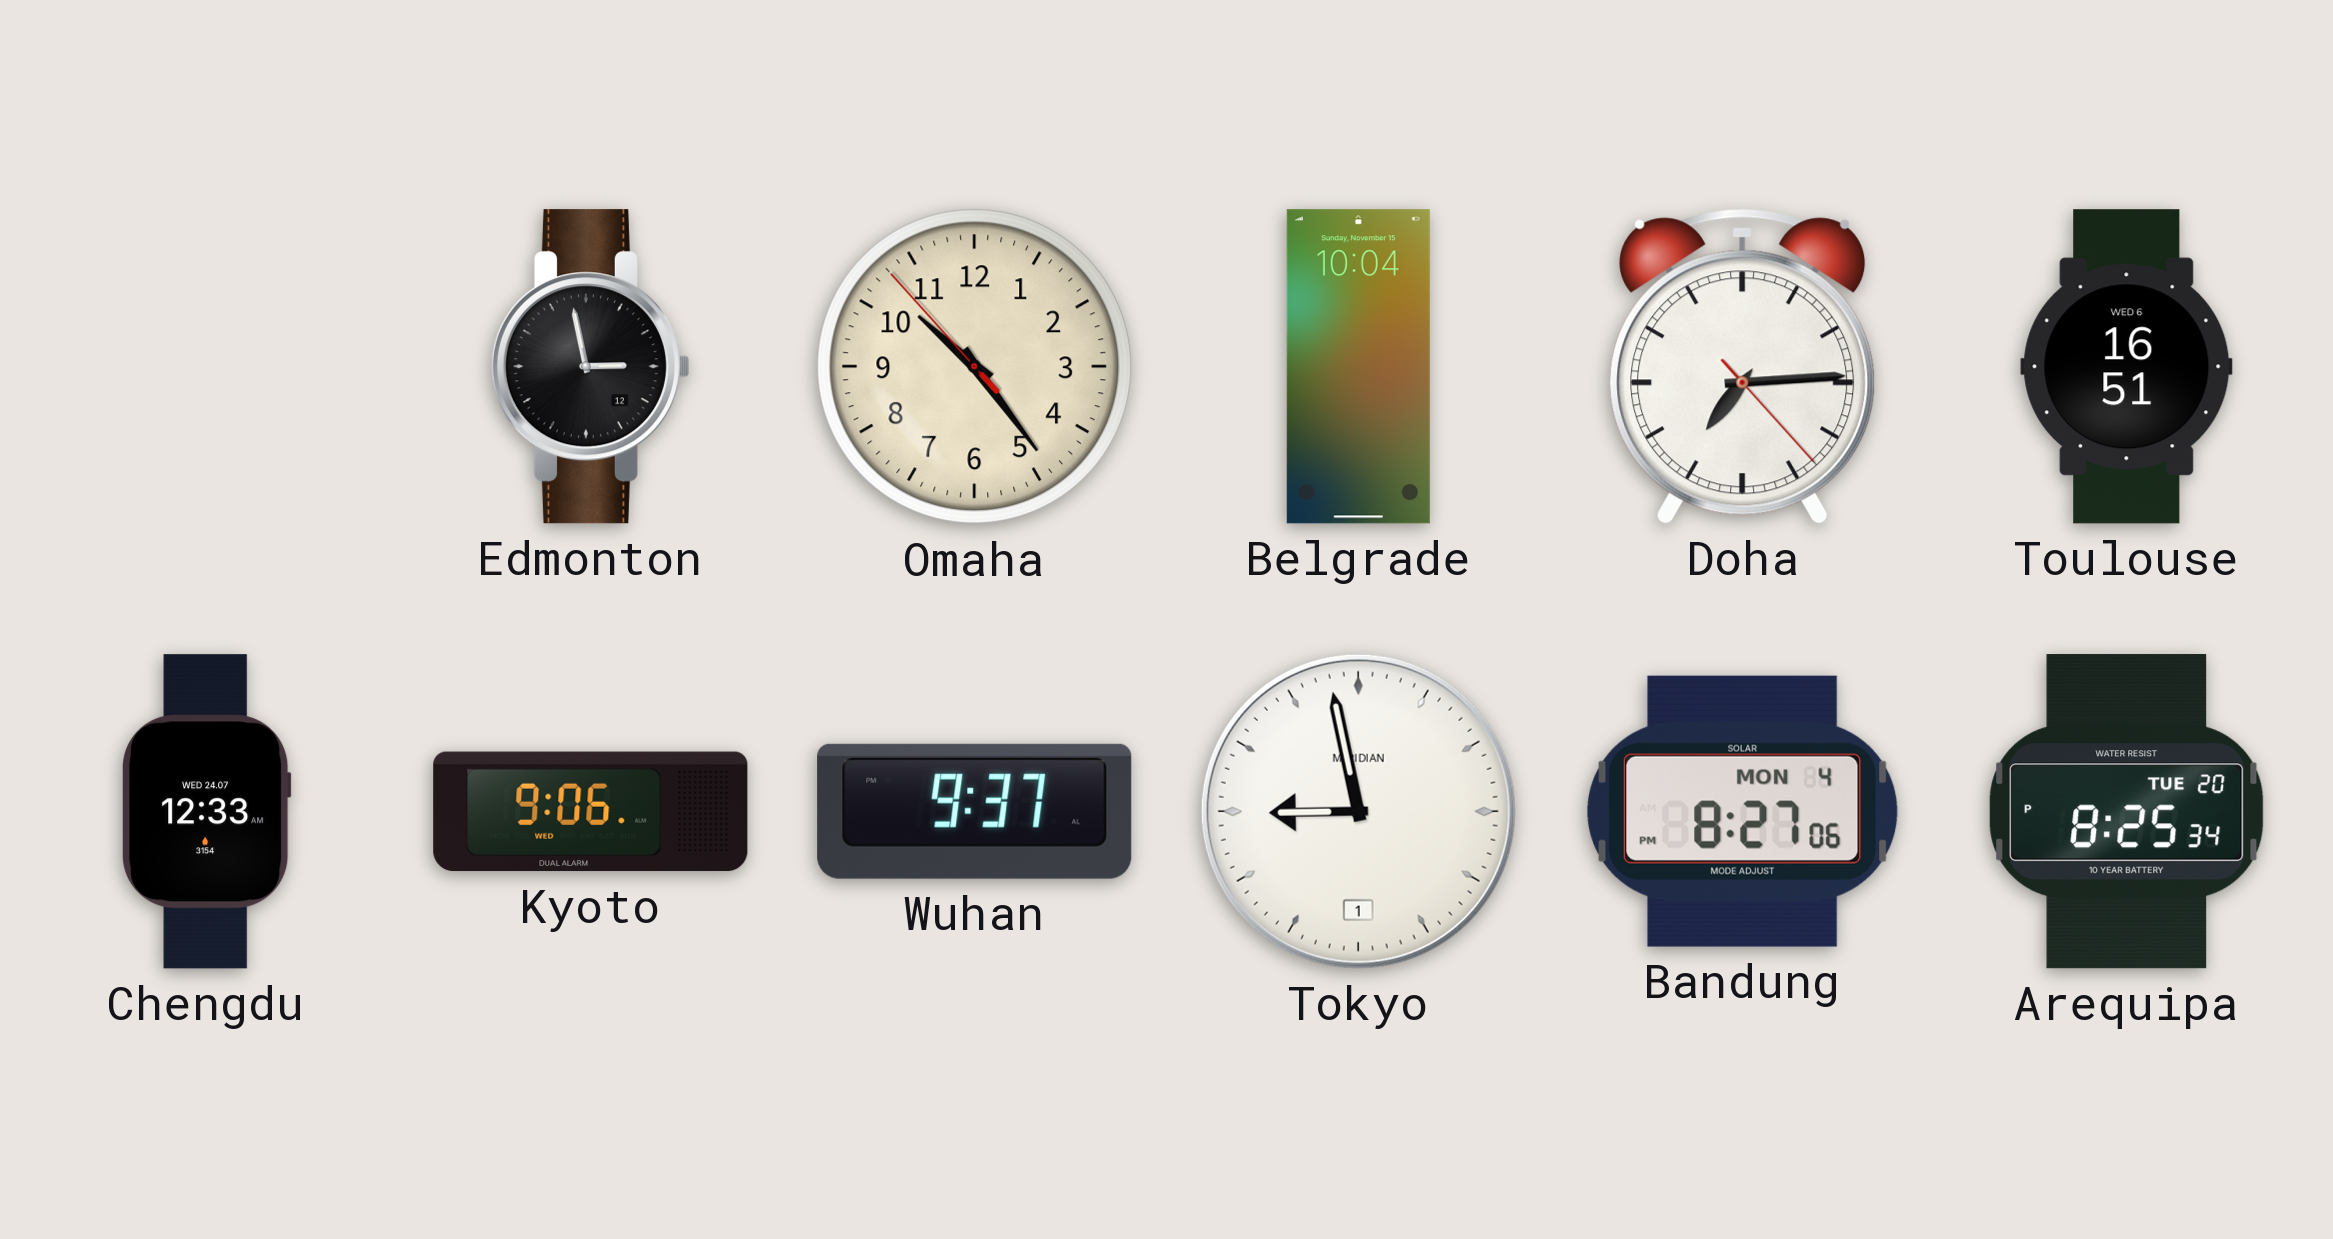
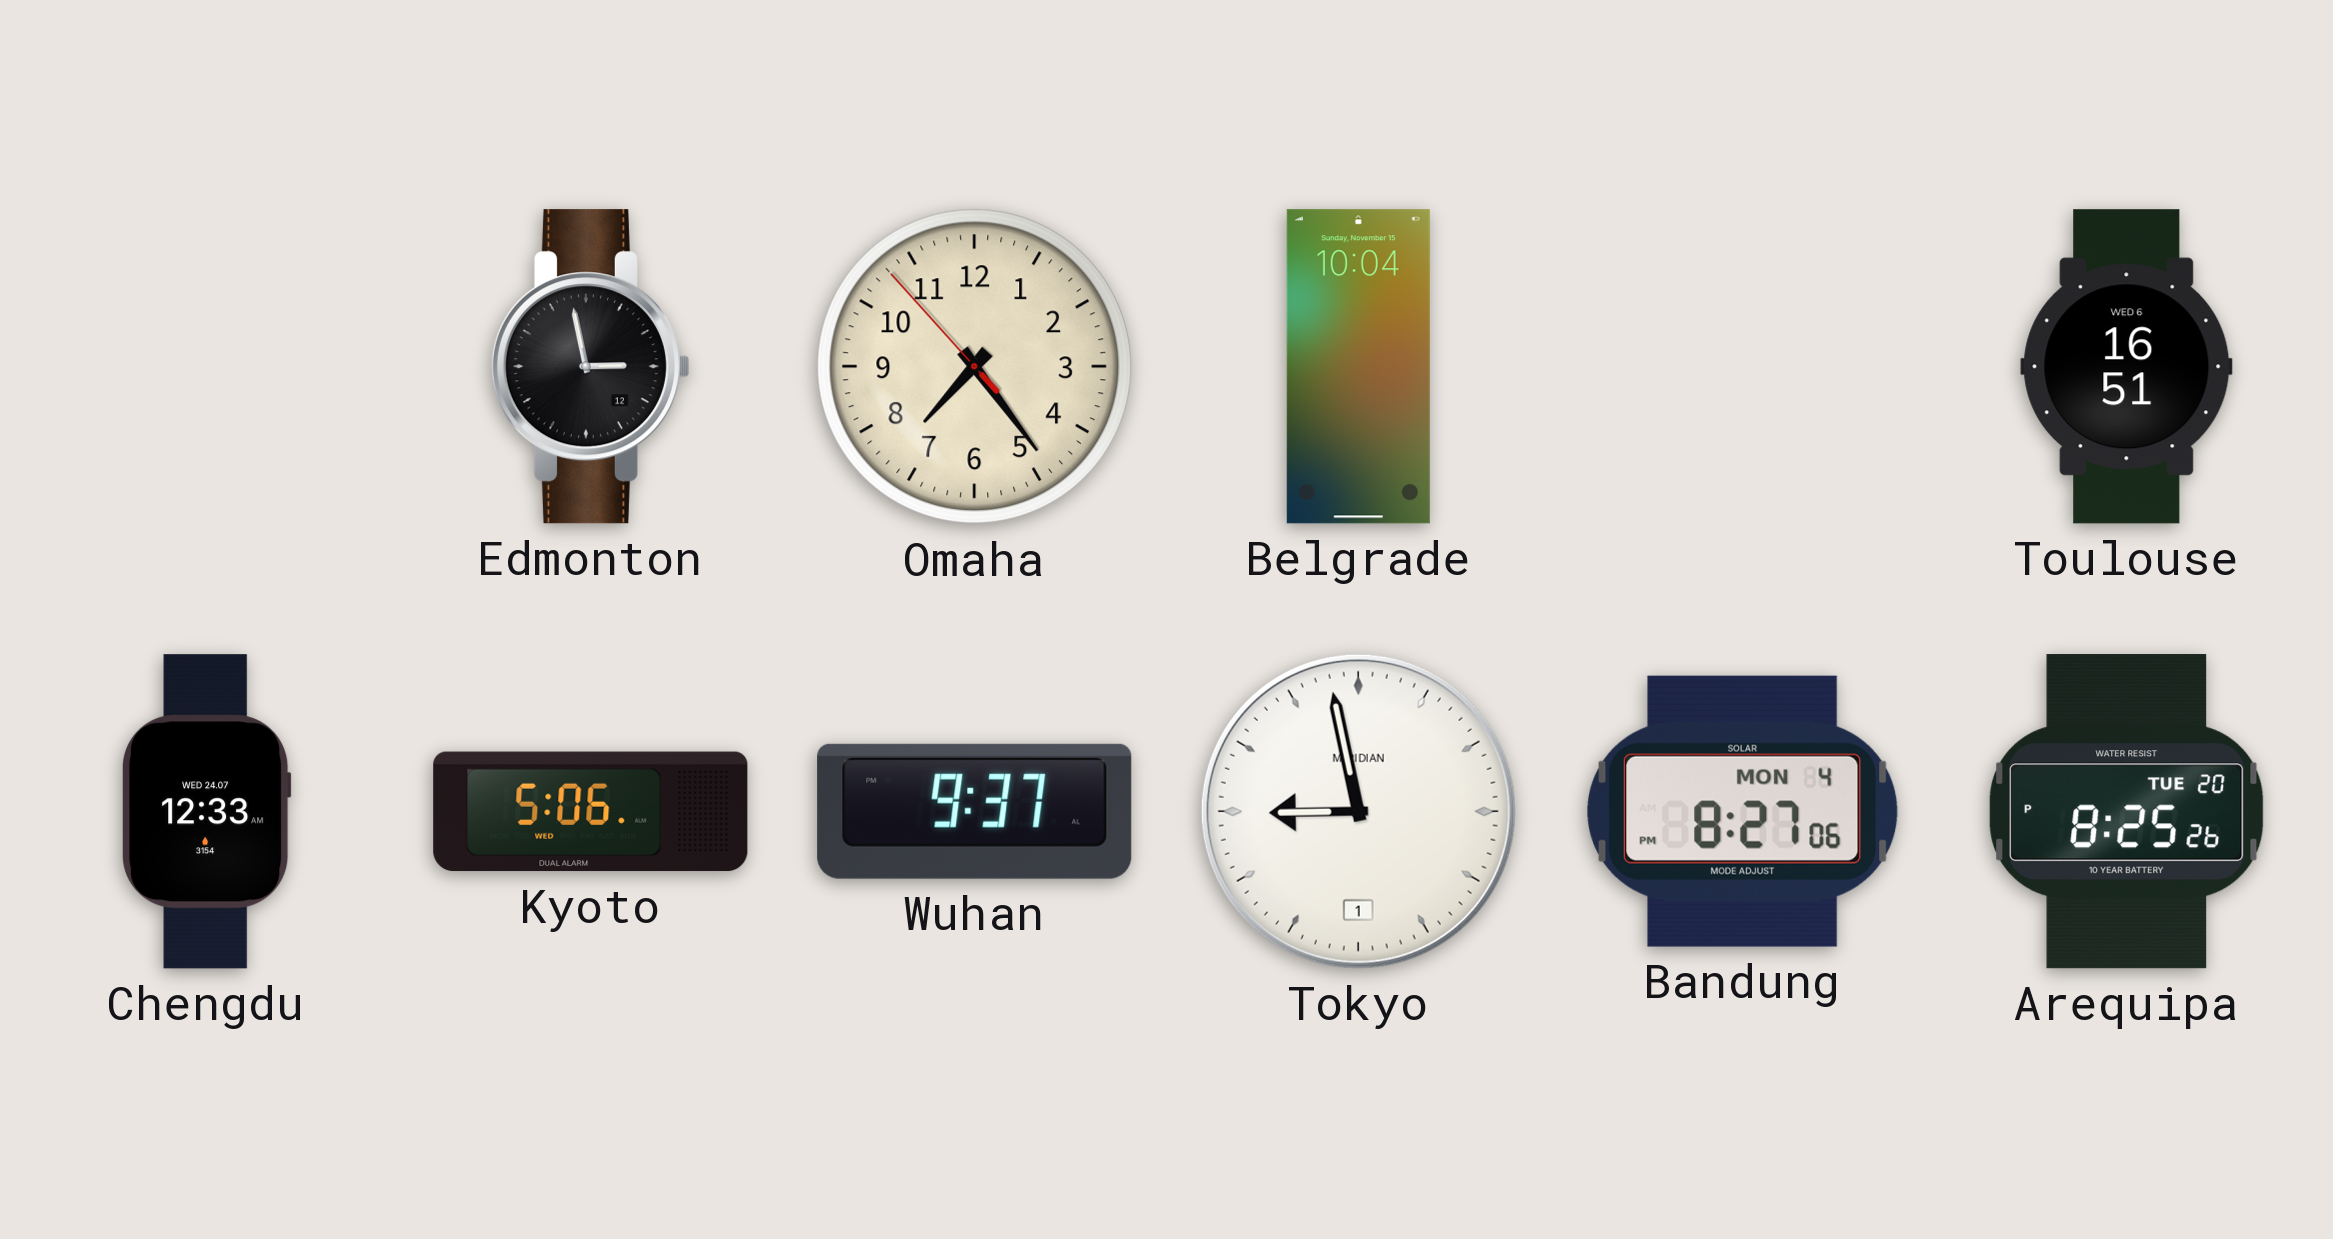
Omaha: 10:23 -> 7:23 (975, 367)
Doha: 7:14 -> none (1743, 366)
Kyoto: 9:06 -> 5:06 (591, 812)
Arequipa: 8:25:34 PM -> 8:25:26 PM (2127, 812)
